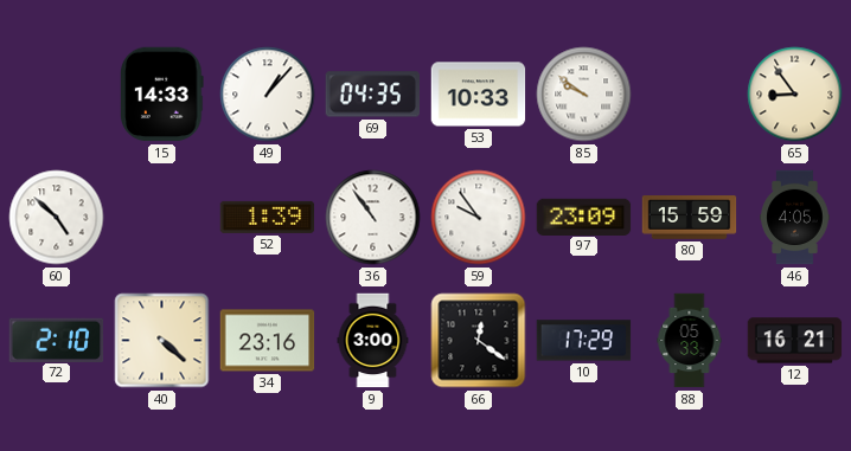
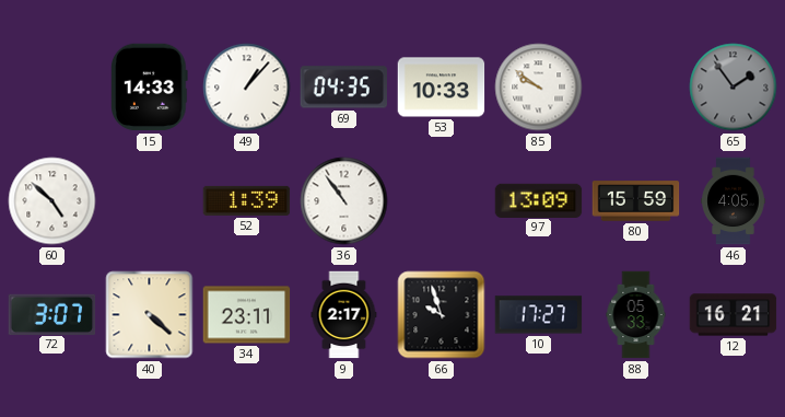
65: 8:54 -> 1:54 (734, 88)
65 dial: cream -> grey (734, 88)
59: 9:54 -> none (479, 218)
97: 23:09 -> 13:09 (539, 200)
72: 2:10 -> 3:07 (52, 314)
34: 23:16 -> 23:11 (247, 315)
9: 3:00 -> 2:17 (344, 315)
66: 12:21 -> 9:57 (442, 315)
10: 17:29 -> 17:27 (539, 315)
